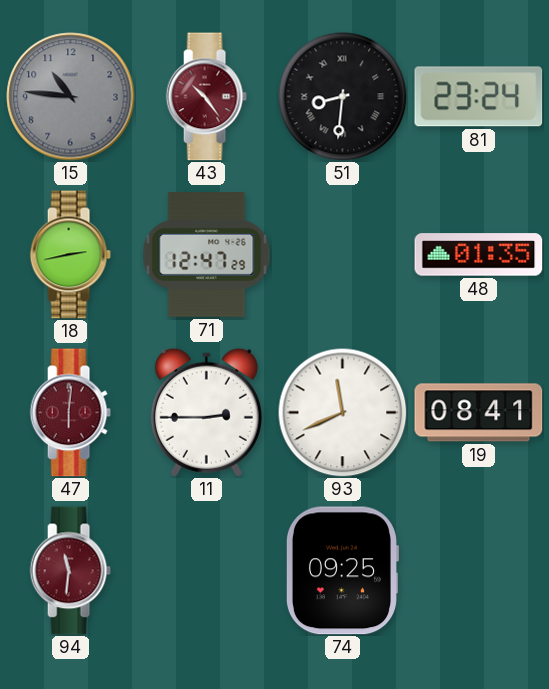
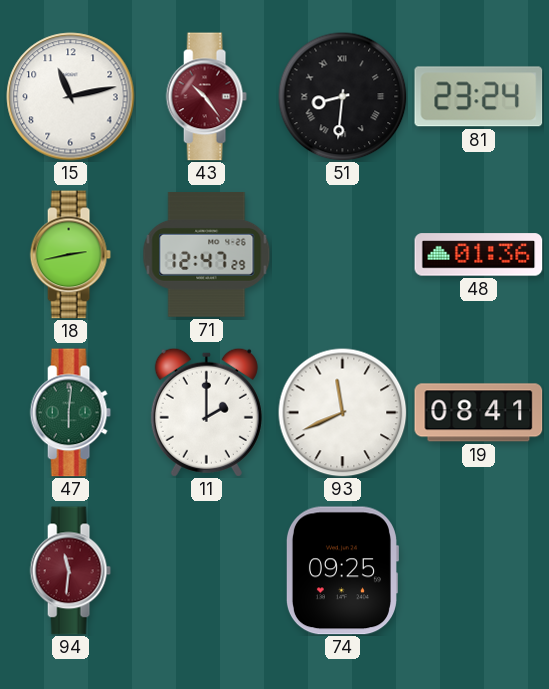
15: 10:46 -> 11:13 (71, 97)
15 dial: grey -> white (71, 97)
48: 01:35 -> 01:36 (479, 255)
47 dial: burgundy -> green (70, 413)
11: 2:45 -> 2:00 (206, 412)
